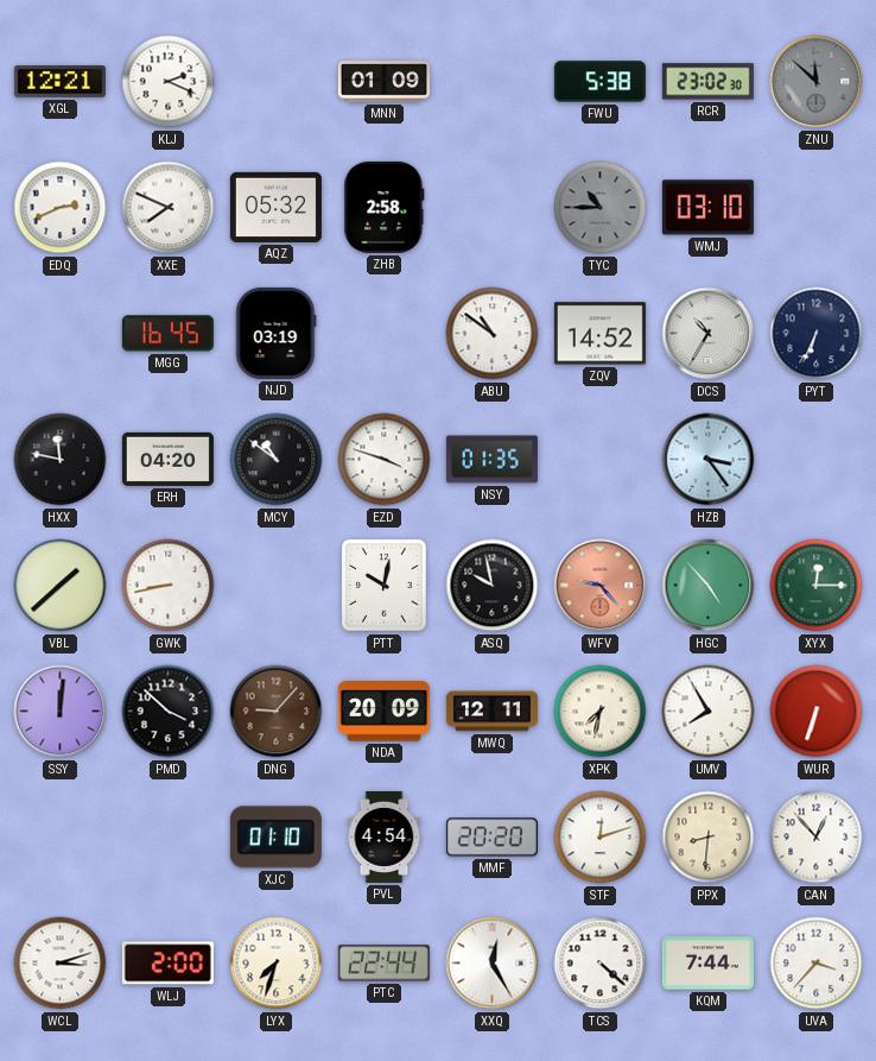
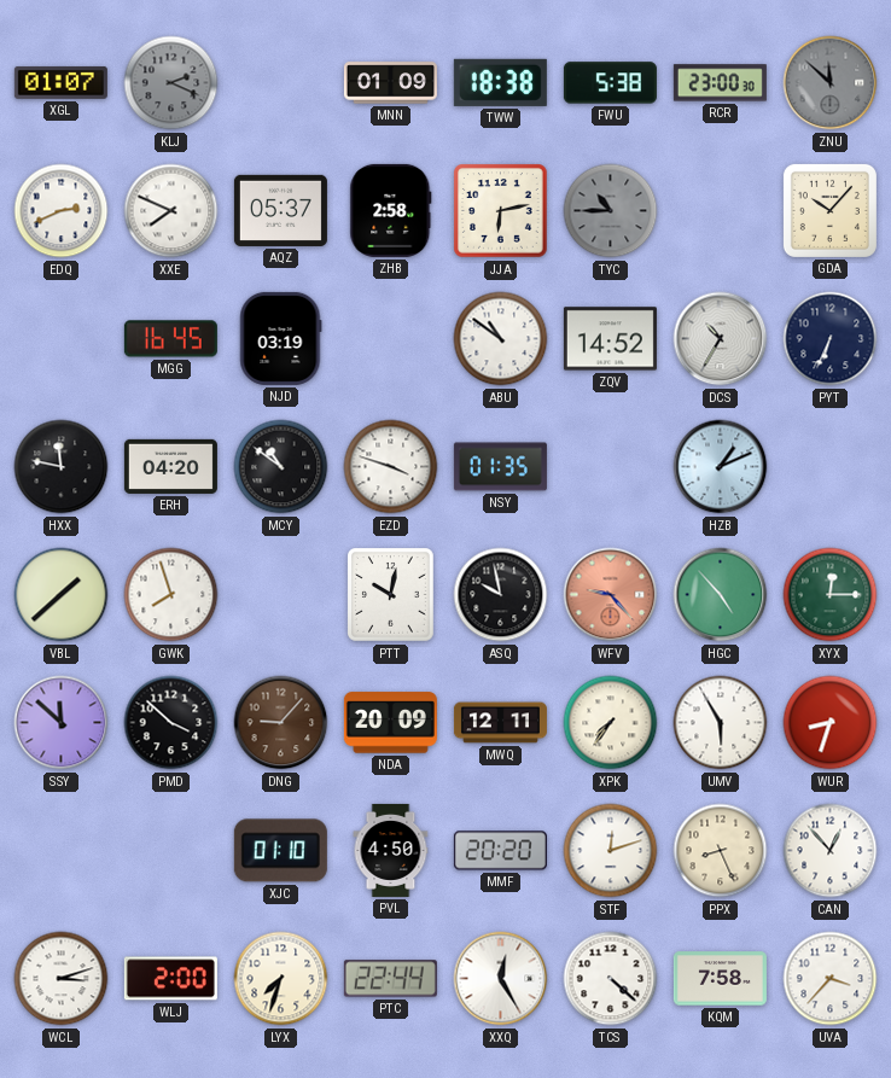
XGL: 12:21 -> 01:07 (60, 82)
KLJ dial: white -> grey (171, 83)
TWW: none -> 18:38 (500, 82)
RCR: 23:02 -> 23:00 (720, 83)
AQZ: 05:32 -> 05:37 (280, 210)
JJA: none -> 6:13 (501, 211)
WMJ: 03:10 -> none (707, 208)
GDA: none -> 10:07 (829, 210)
HZB: 3:24 -> 1:11 (721, 467)
GWK: 8:43 -> 7:57 (171, 595)
SSY: 12:01 -> 11:52 (62, 723)
XPK: 7:32 -> 7:36 (611, 723)
UMV: 7:55 -> 5:55 (721, 723)
WUR: 6:33 -> 8:33 (831, 723)
PVL: 4:54 -> 4:50 (391, 850)
PPX: 8:31 -> 8:26 (721, 851)
KQM: 7:44 -> 7:58 (720, 979)
